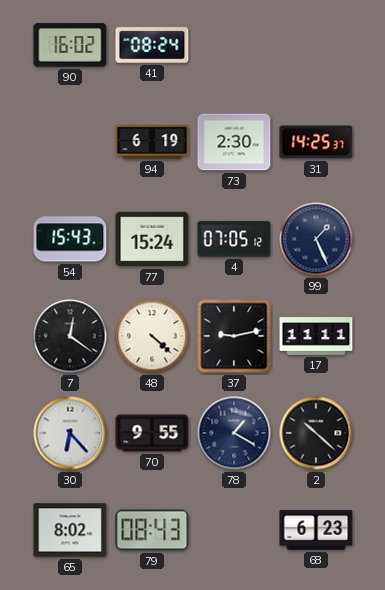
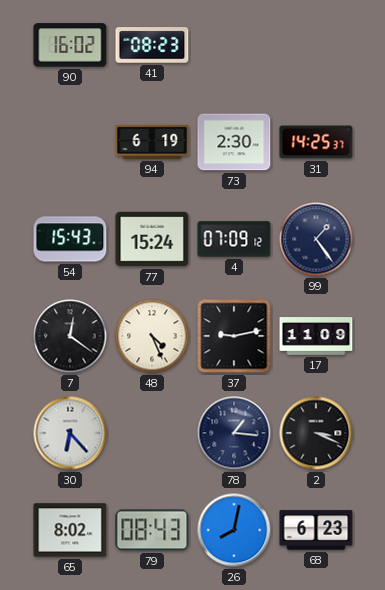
41: 08:24 -> 08:23 (152, 45)
4: 07:05 -> 07:09 (234, 239)
99: 1:26 -> 1:24 (316, 239)
48: 4:22 -> 4:26 (152, 336)
17: 11:11 -> 11:09 (316, 336)
70: 9:55 -> none (152, 433)
78: 1:20 -> 1:16 (234, 433)
2: 10:22 -> 3:19 (316, 433)
26: none -> 8:02 (234, 530)
